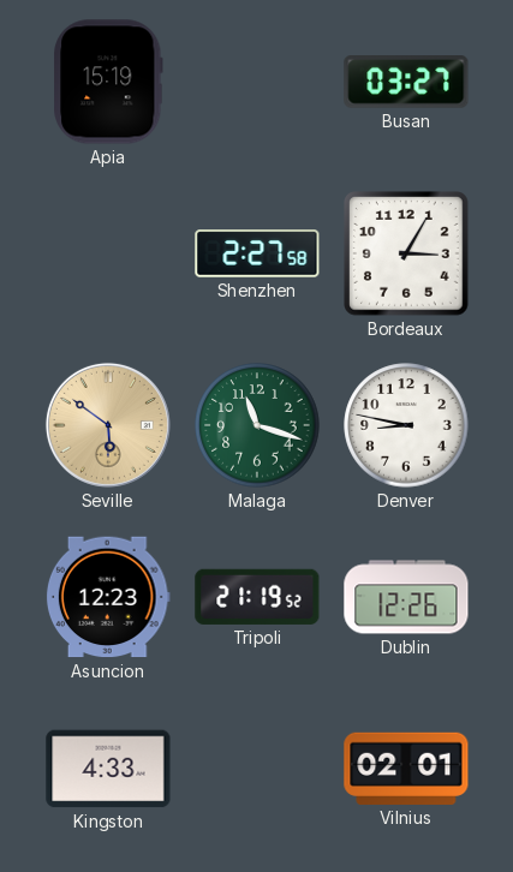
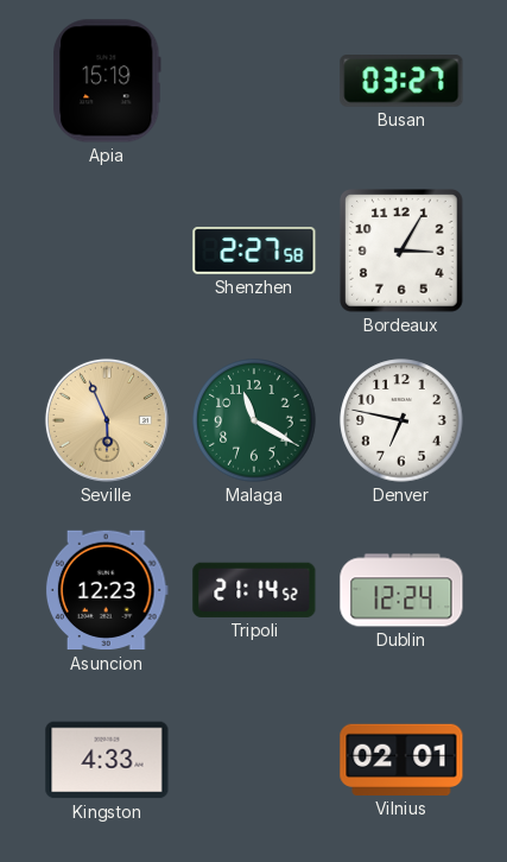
Seville: 5:51 -> 5:56 (107, 420)
Malaga: 11:18 -> 11:20 (254, 420)
Denver: 8:47 -> 6:47 (401, 420)
Tripoli: 21:19 -> 21:14 (254, 590)
Dublin: 12:26 -> 12:24 (401, 590)
